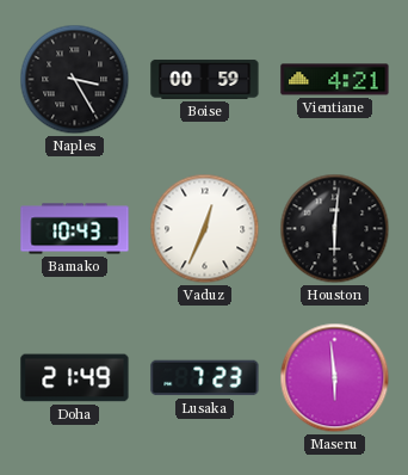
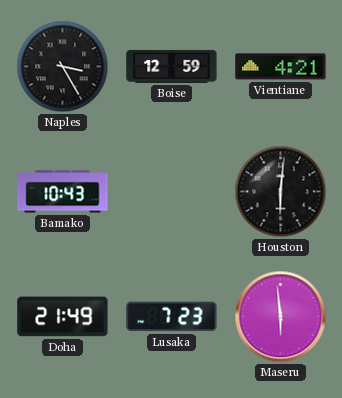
Boise: 00:59 -> 12:59 (172, 66)
Vaduz: 12:34 -> none (205, 229)
